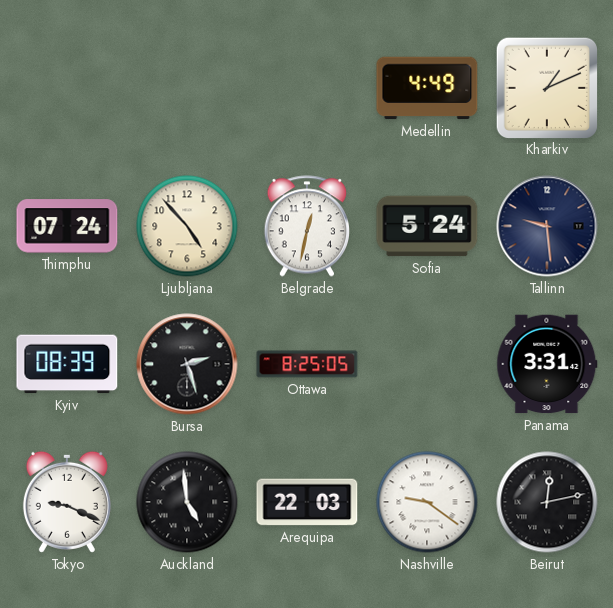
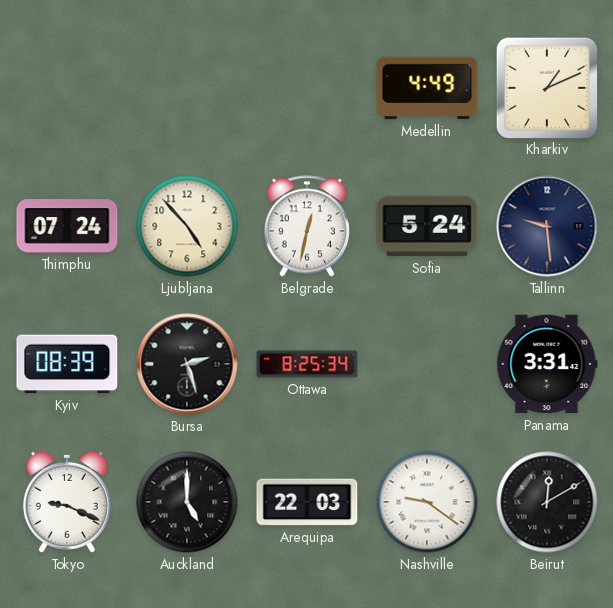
Ottawa: 8:25:05 -> 8:25:34 (307, 364)
Auckland: 4:59 -> 5:00 (187, 502)
Beirut: 12:13 -> 12:10 (547, 502)
